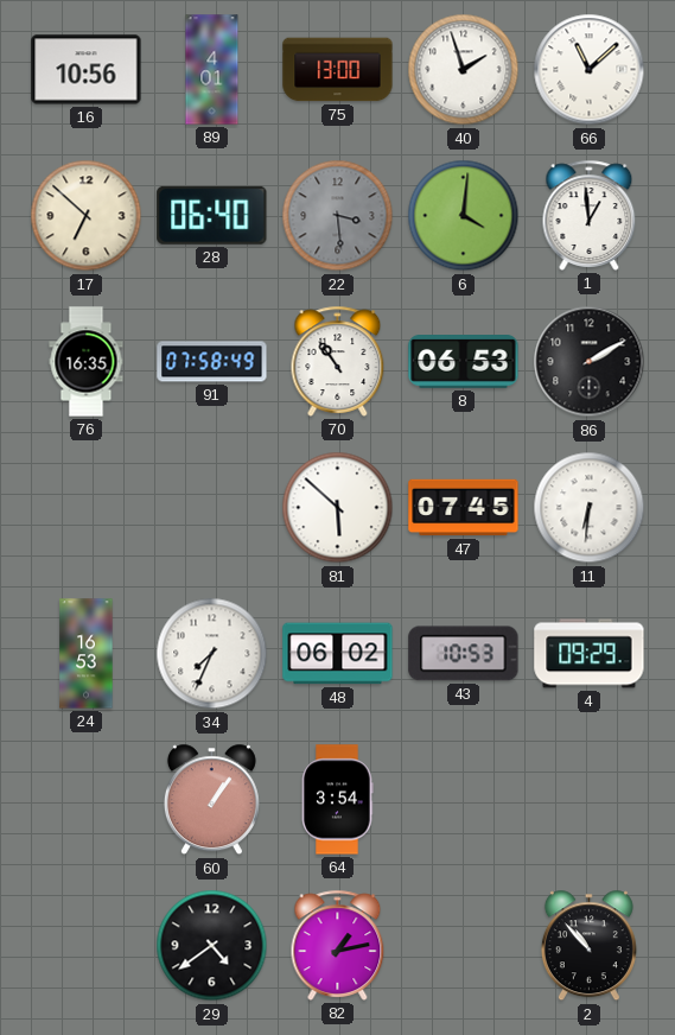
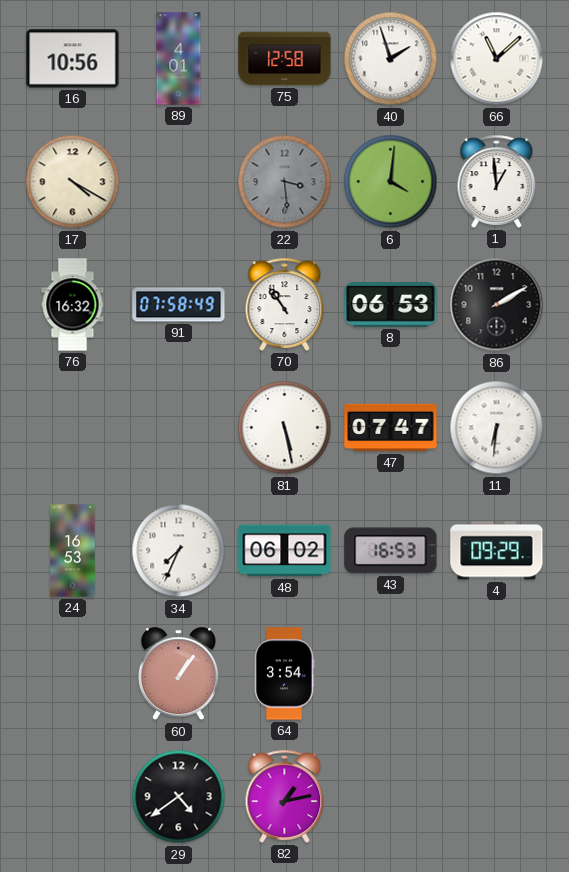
75: 13:00 -> 12:58 (285, 59)
17: 6:52 -> 4:20 (73, 182)
28: 06:40 -> none (212, 215)
76: 16:35 -> 16:32 (73, 305)
81: 5:52 -> 5:28 (285, 428)
47: 07:45 -> 07:47 (391, 428)
43: 10:53 -> 16:53 (391, 551)
2: 10:53 -> none (588, 946)
